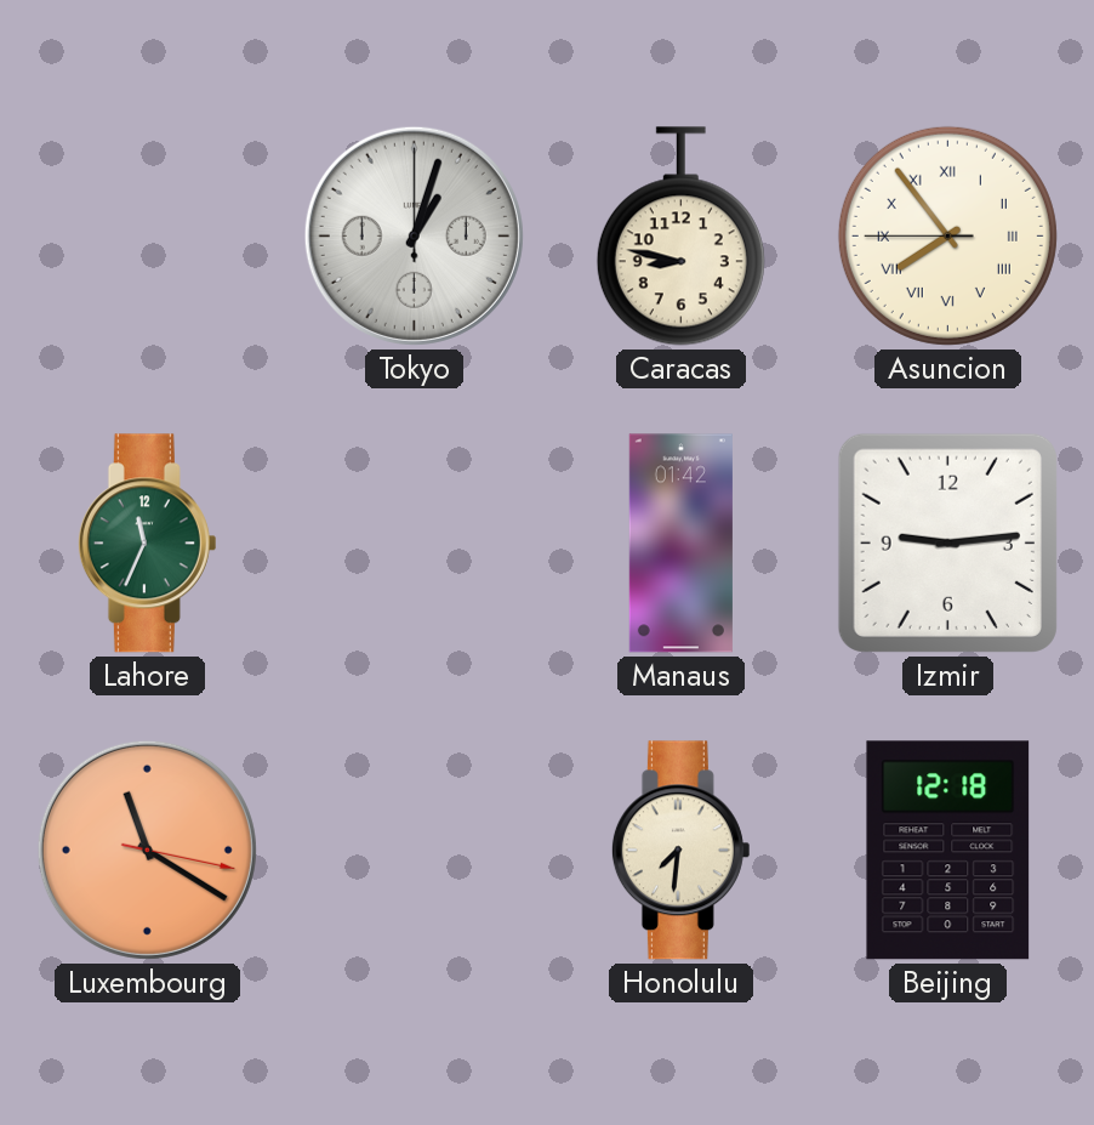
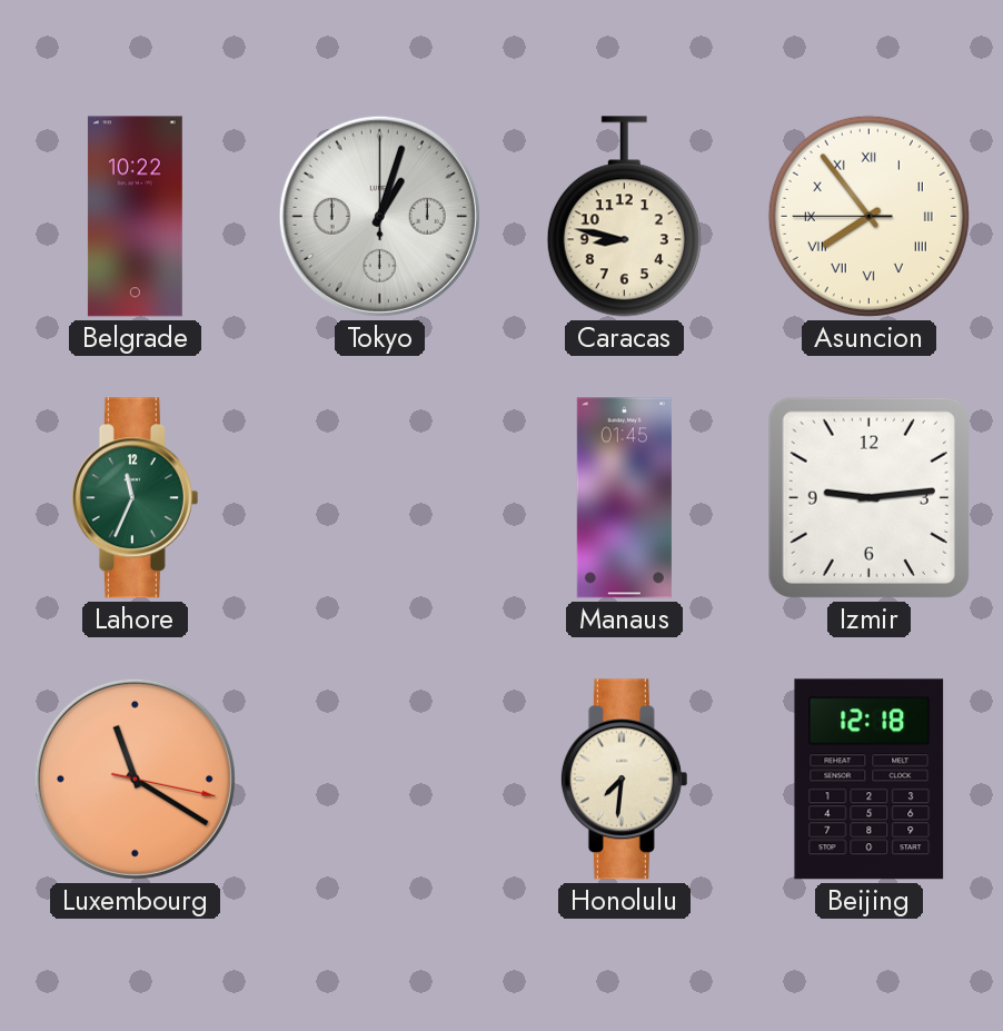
Belgrade: none -> 10:22 (135, 217)
Manaus: 01:42 -> 01:45 (624, 498)
